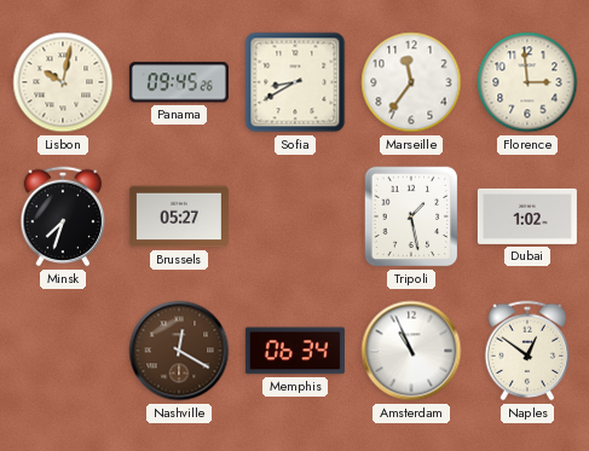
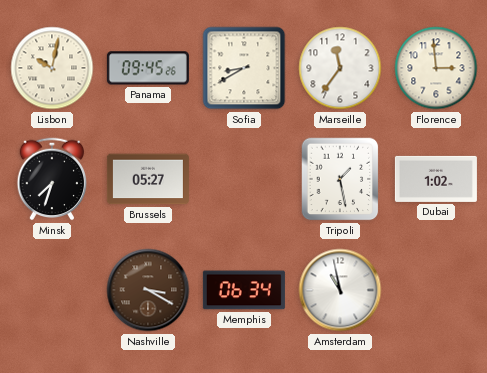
Nashville: 12:20 -> 3:20 (148, 290)
Amsterdam: 10:56 -> 10:58 (340, 290)
Naples: 12:51 -> none (527, 351)
